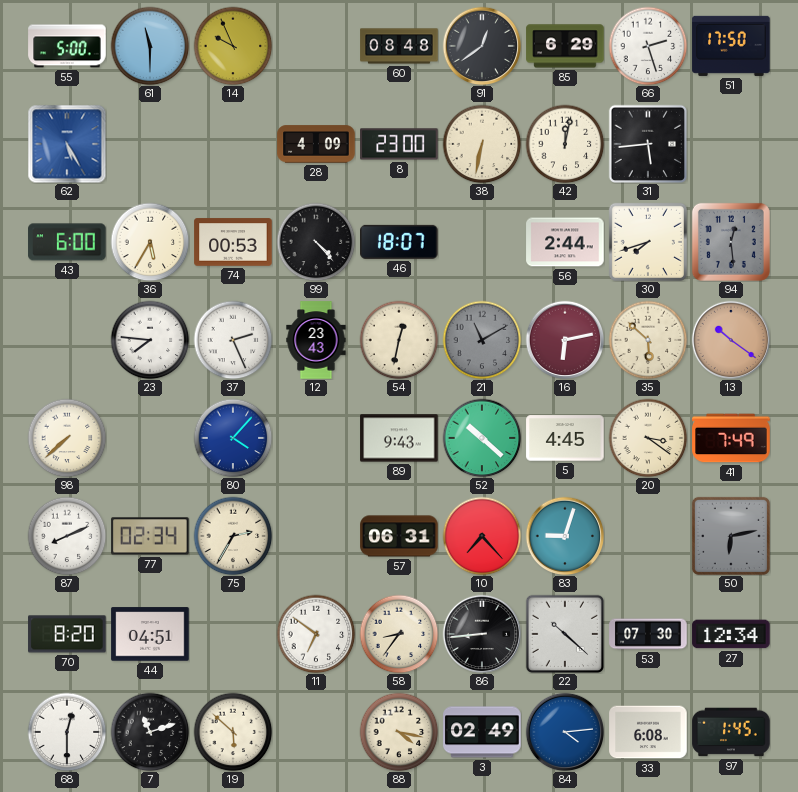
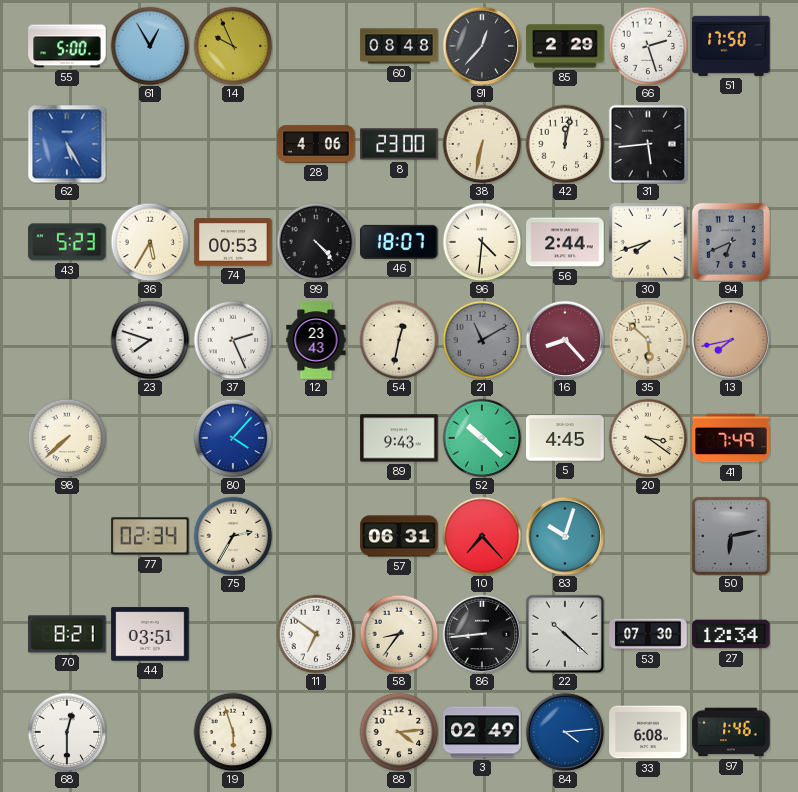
61: 11:30 -> 12:55 (150, 46)
91: 12:39 -> 12:37 (482, 46)
85: 6:29 -> 2:29 (565, 46)
28: 4:09 -> 4:06 (316, 144)
43: 6:00 -> 5:23 (67, 242)
96: none -> 4:31 (482, 242)
94: 12:29 -> 6:41 (731, 242)
23: 7:46 -> 7:48 (150, 340)
16: 6:13 -> 8:23 (565, 340)
13: 10:21 -> 7:43 (731, 340)
87: 8:11 -> none (67, 536)
83: 9:03 -> 10:03 (565, 536)
70: 8:20 -> 8:21 (67, 634)
44: 04:51 -> 03:51 (150, 634)
7: 11:12 -> none (150, 732)
19: 5:52 -> 5:57 (233, 732)
88: 4:17 -> 4:14 (399, 732)
97: 1:45 -> 1:46 (731, 732)
